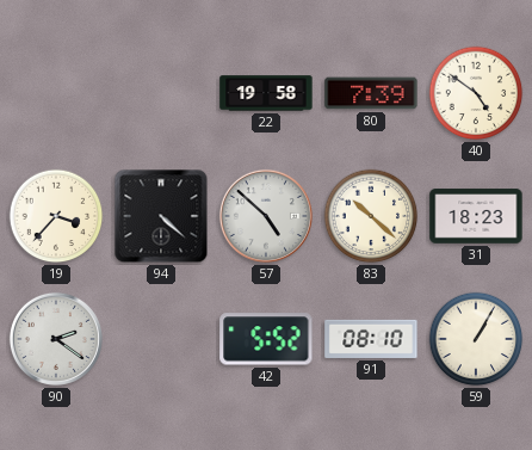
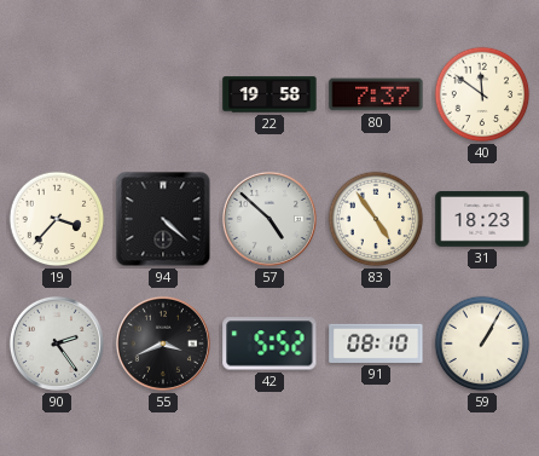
80: 7:39 -> 7:37 (376, 94)
40: 4:51 -> 11:51 (482, 94)
83: 10:22 -> 4:54 (376, 219)
90: 2:21 -> 2:24 (57, 344)
55: none -> 3:41 (163, 344)
